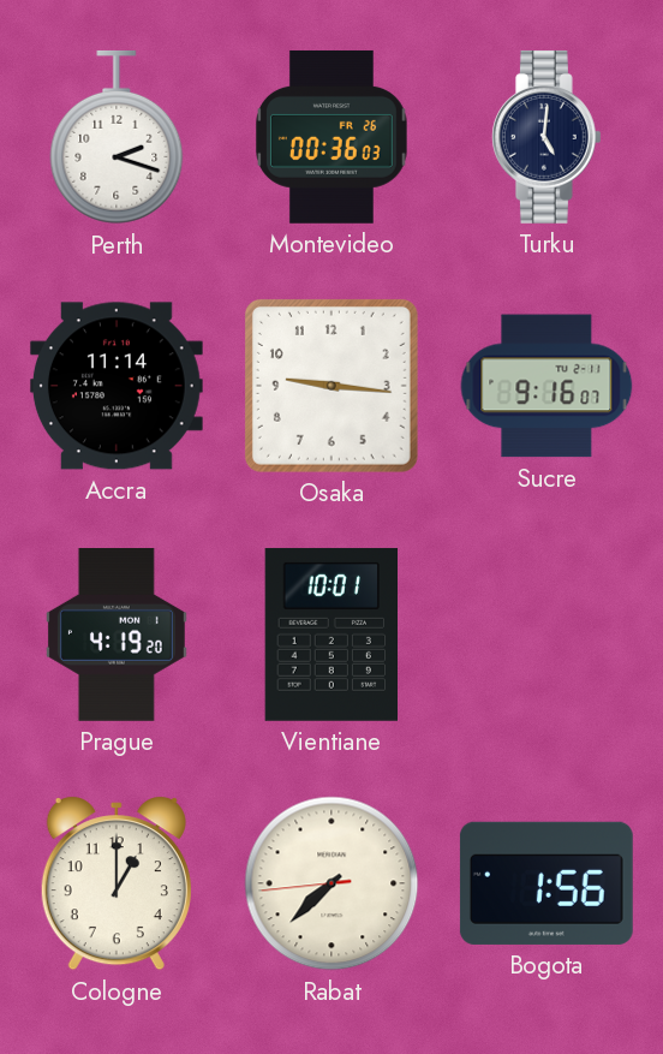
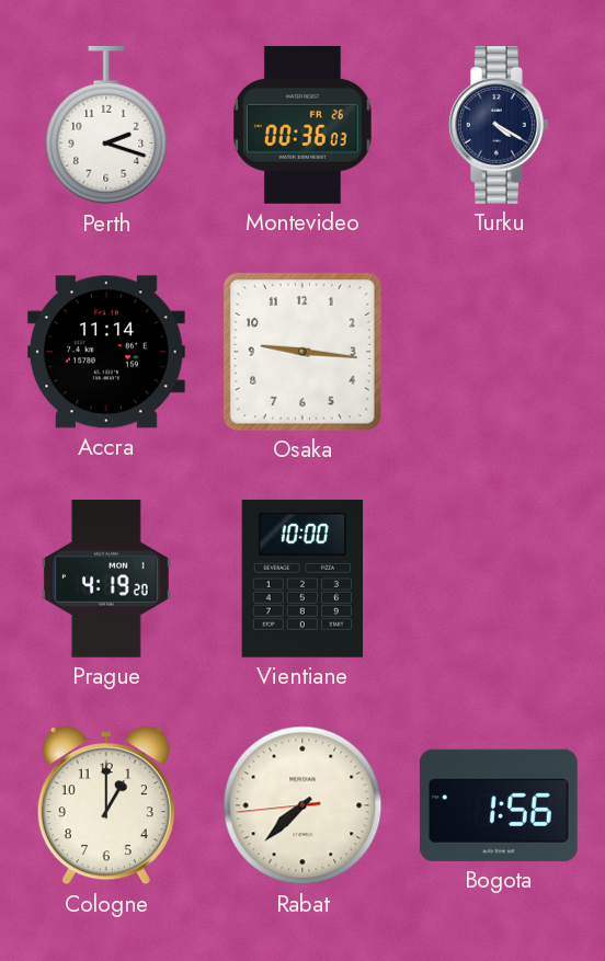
Turku: 5:01 -> 4:20 (499, 125)
Sucre: 9:16 -> none (546, 386)
Vientiane: 10:01 -> 10:00 (301, 579)
